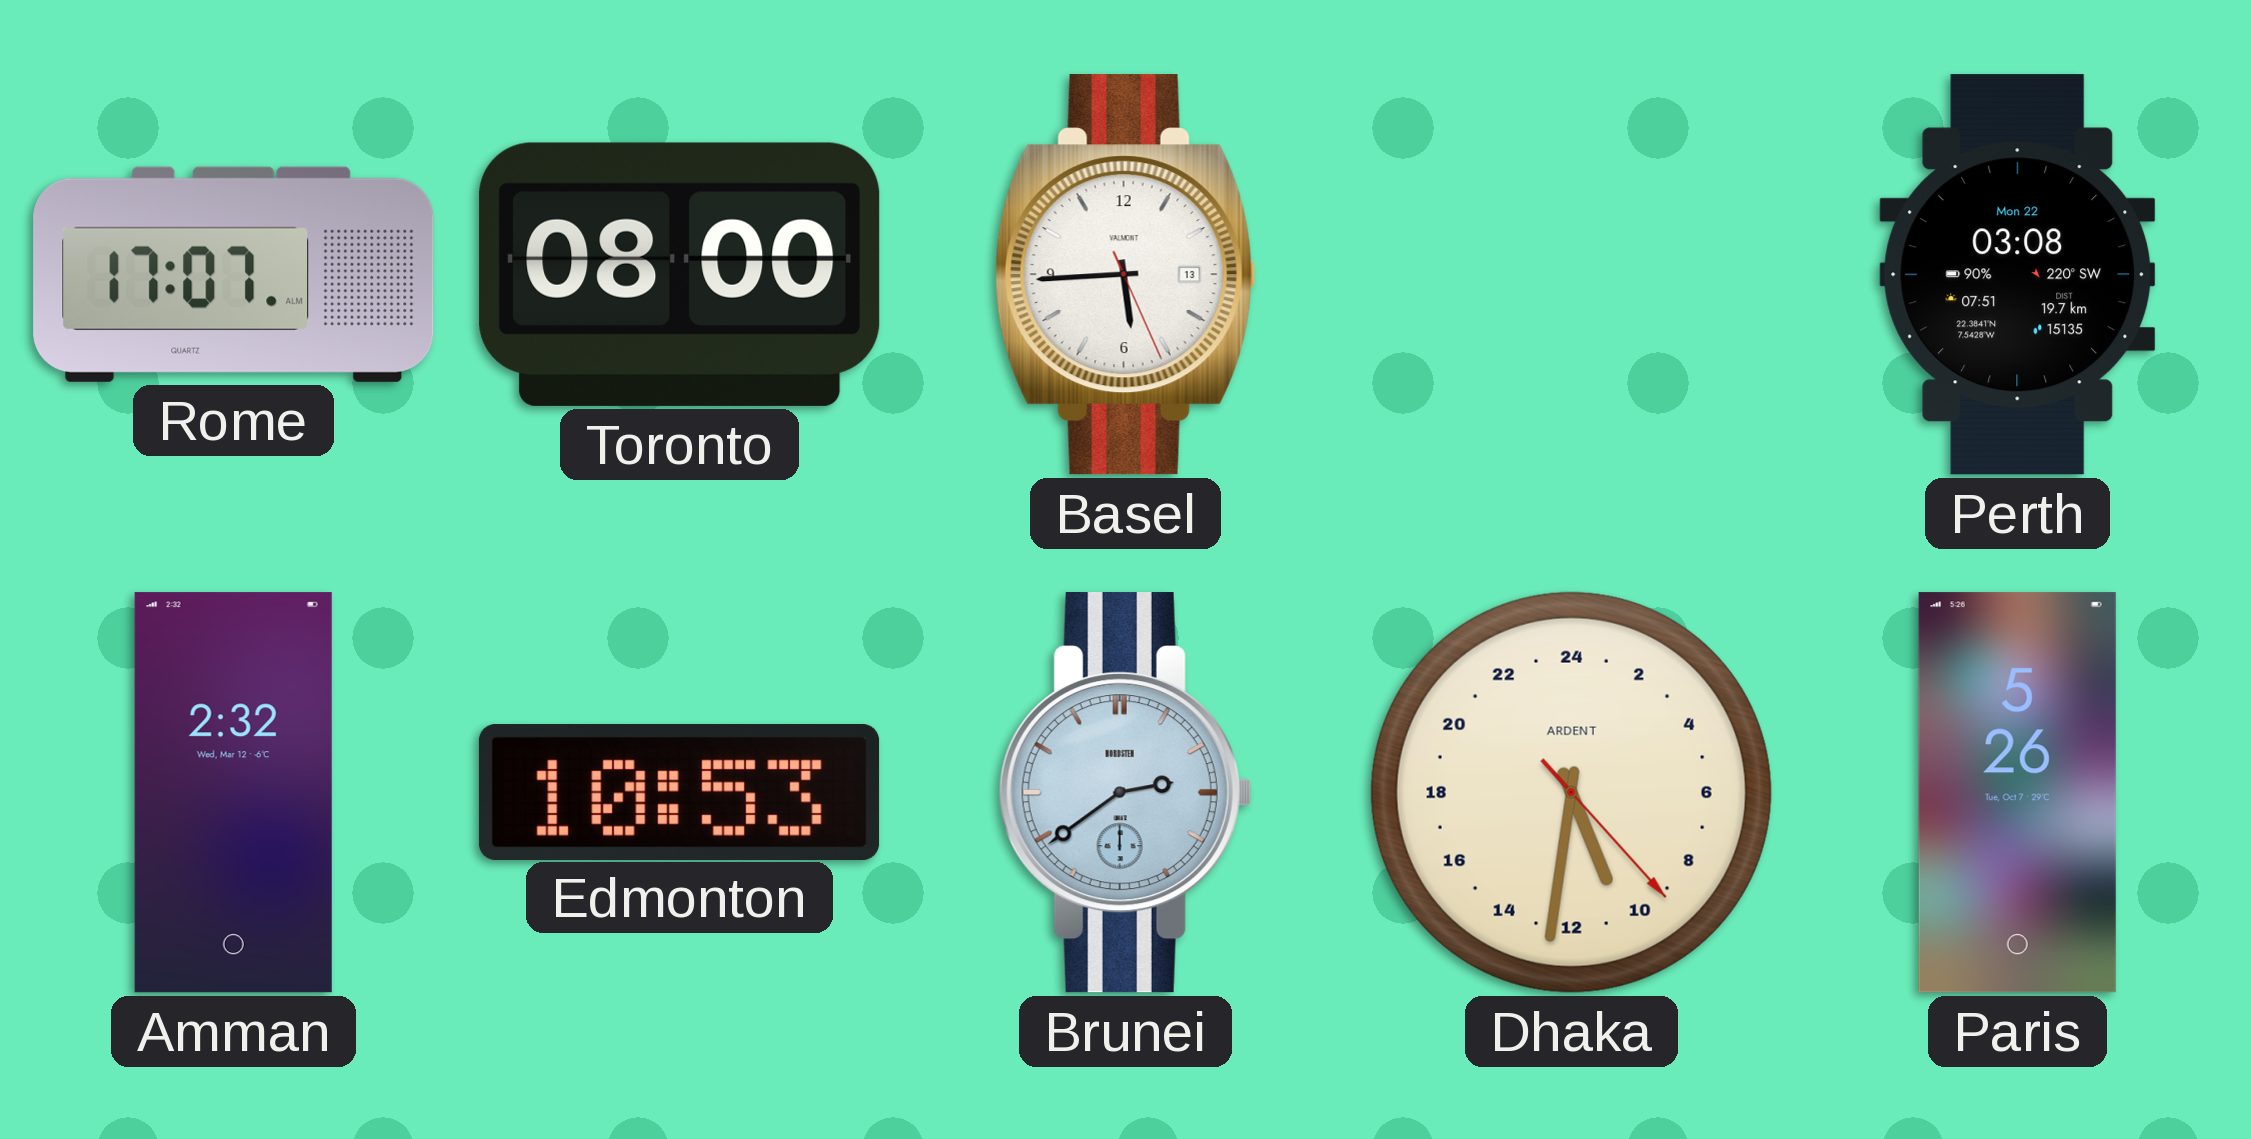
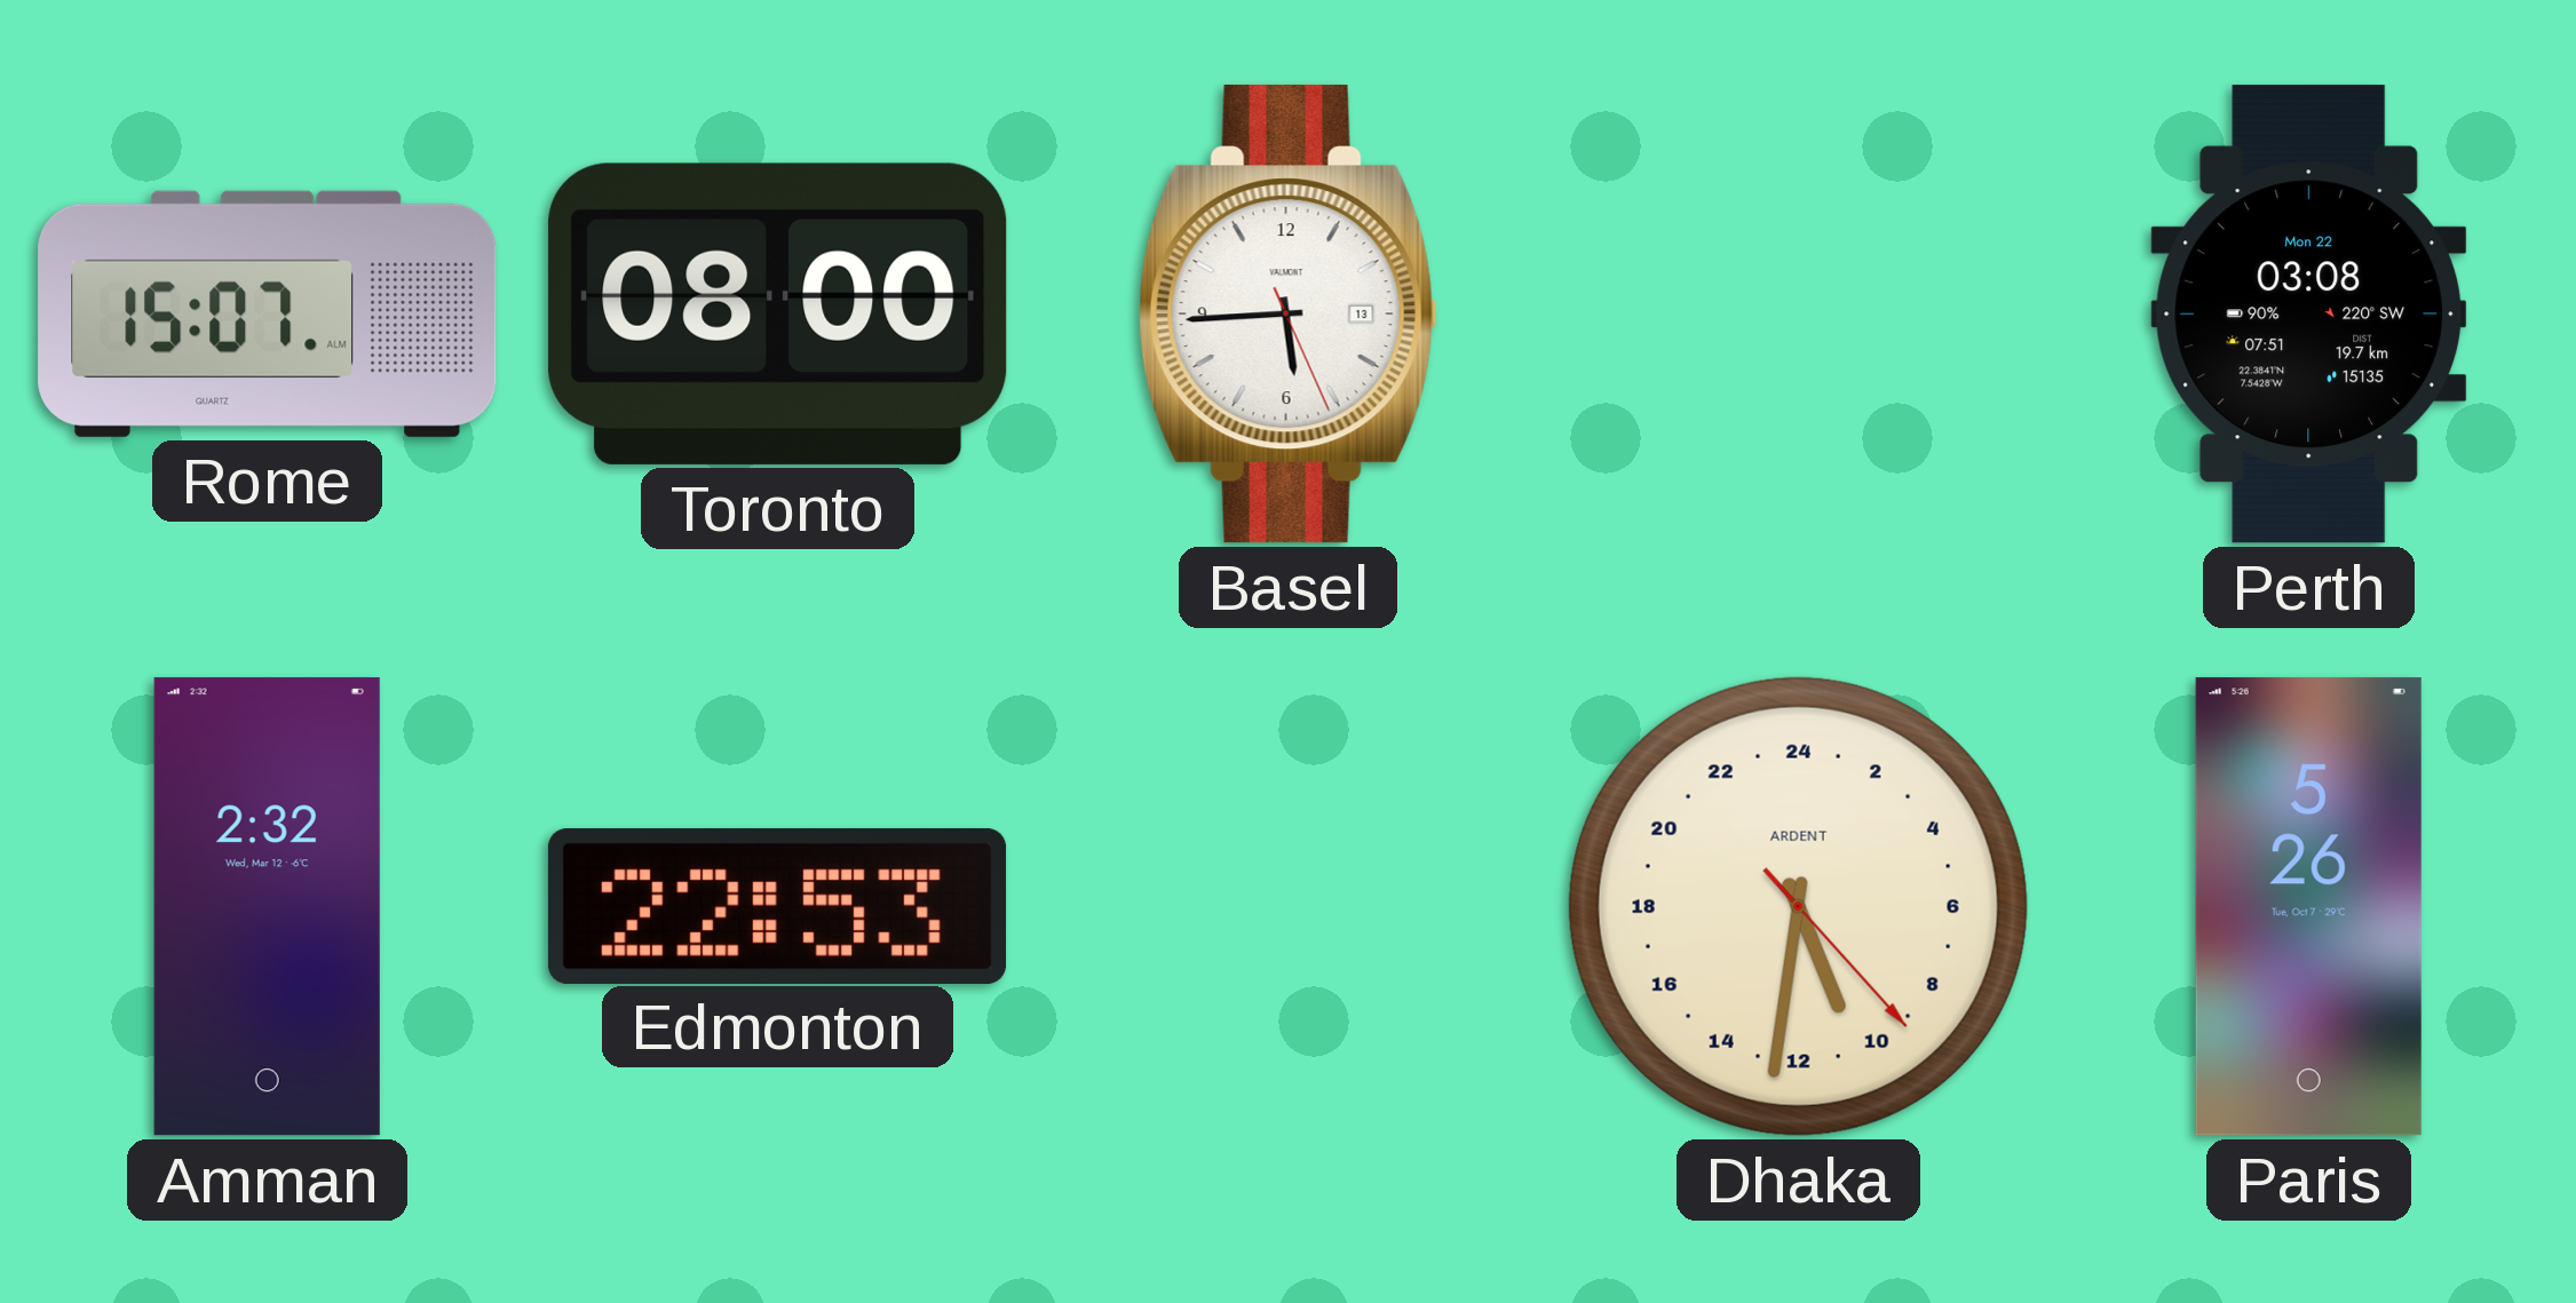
Rome: 17:07 -> 15:07 (268, 313)
Edmonton: 10:53 -> 22:53 (777, 906)
Brunei: 2:39 -> none (1125, 793)
